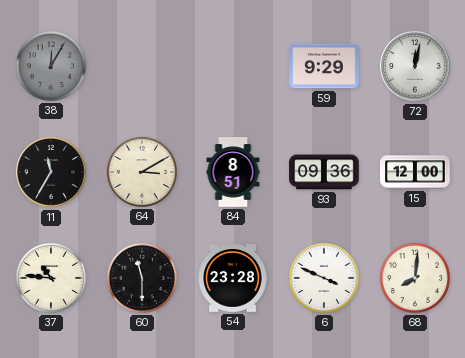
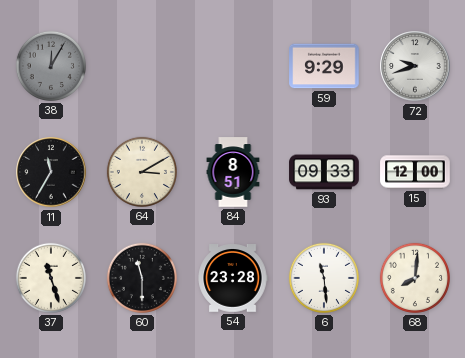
72: 12:02 -> 9:42 (415, 66)
93: 09:36 -> 09:33 (324, 172)
37: 10:46 -> 11:27 (51, 278)
6: 3:49 -> 11:29 (324, 278)
